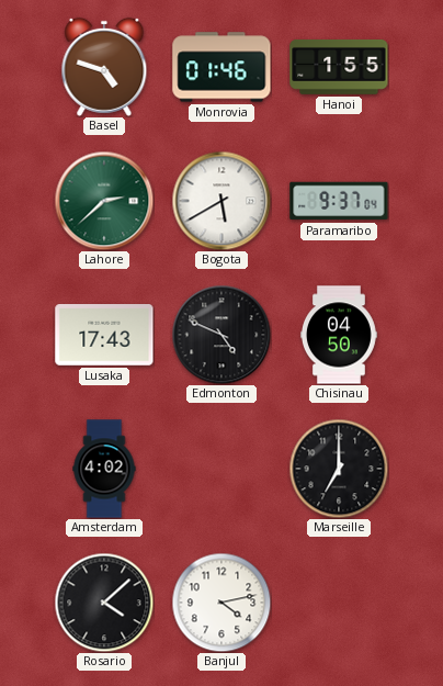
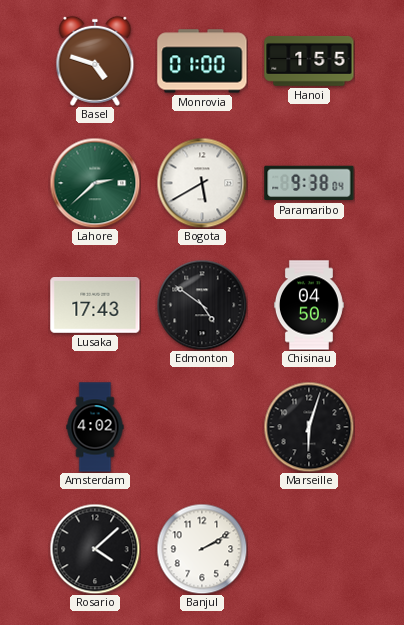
Monrovia: 01:46 -> 01:00 (202, 61)
Paramaribo: 9:37 -> 9:38 (309, 183)
Edmonton: 4:49 -> 4:51 (202, 305)
Marseille: 7:00 -> 6:03 (309, 427)
Banjul: 4:13 -> 2:10 (202, 549)
